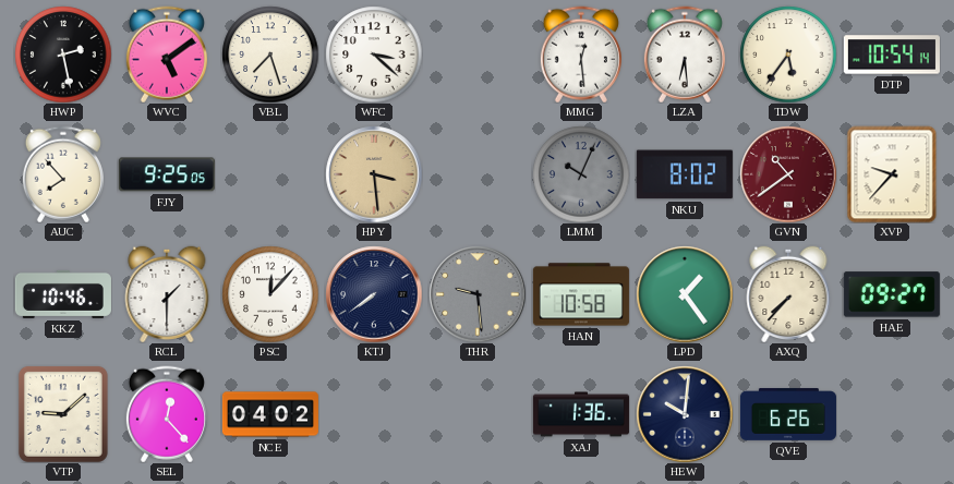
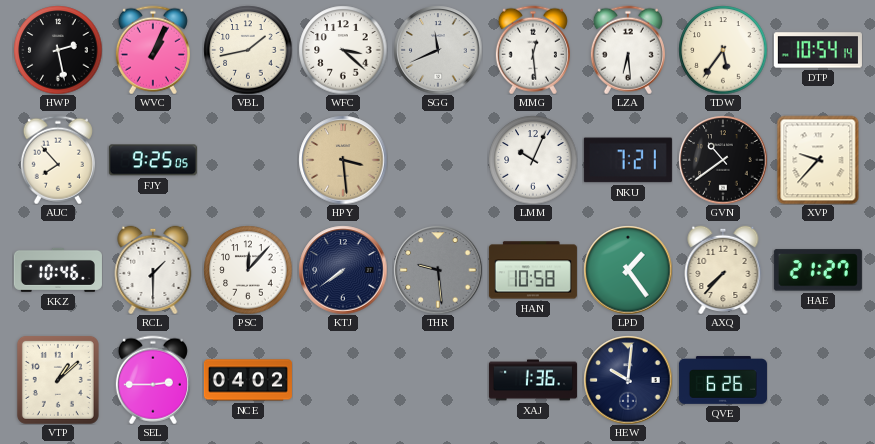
WVC: 5:09 -> 1:04 (153, 50)
VBL: 7:27 -> 1:43 (248, 50)
SGG: none -> 11:41 (438, 50)
LMM dial: grey -> white (533, 160)
NKU: 8:02 -> 7:21 (628, 160)
GVN dial: burgundy -> black (723, 160)
HAE: 09:27 -> 21:27 (818, 270)
VTP: 9:08 -> 1:08 (58, 380)
SEL: 12:23 -> 2:45 (153, 380)
